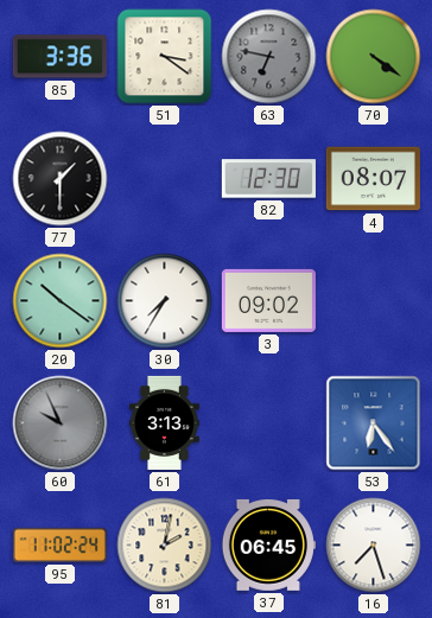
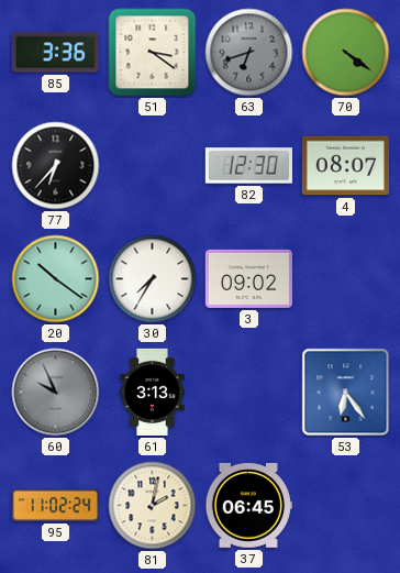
63: 6:47 -> 6:42 (249, 53)
77: 1:30 -> 6:37 (56, 166)
16: 7:27 -> none (374, 546)
